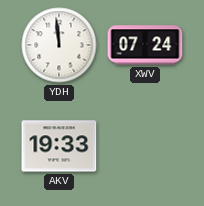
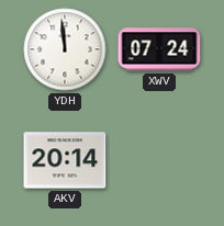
AKV: 19:33 -> 20:14 (65, 160)
